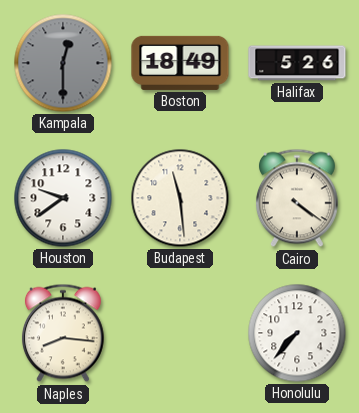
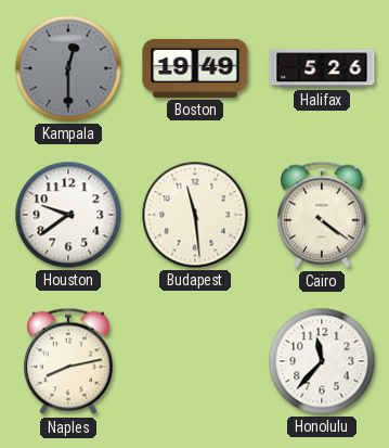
Boston: 18:49 -> 19:49 (195, 68)
Naples: 8:16 -> 8:13 (68, 361)
Honolulu: 7:37 -> 11:37 (322, 361)
